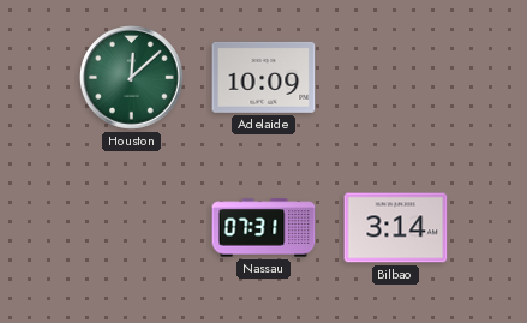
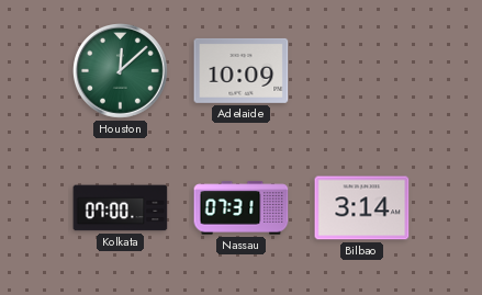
Kolkata: none -> 07:00 (121, 208)
